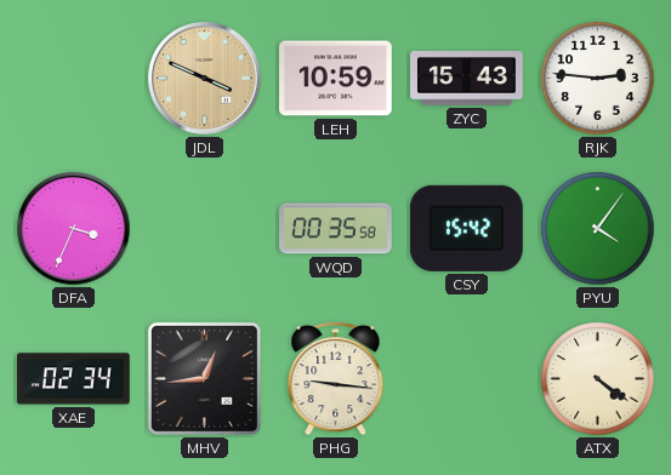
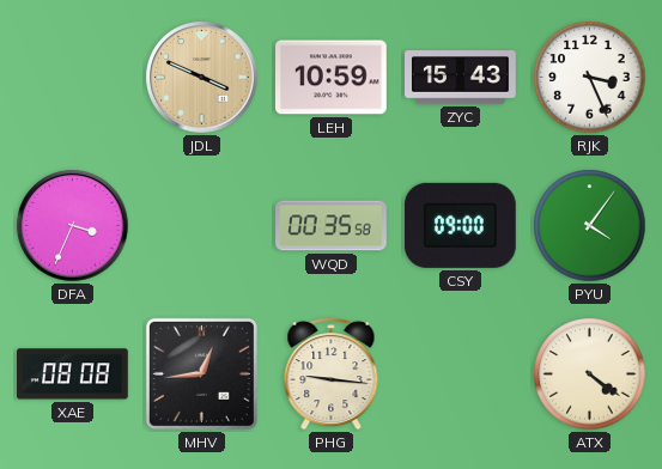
RJK: 2:46 -> 3:26 (590, 78)
CSY: 15:42 -> 09:00 (460, 225)
XAE: 02:34 -> 08:08 (73, 374)
